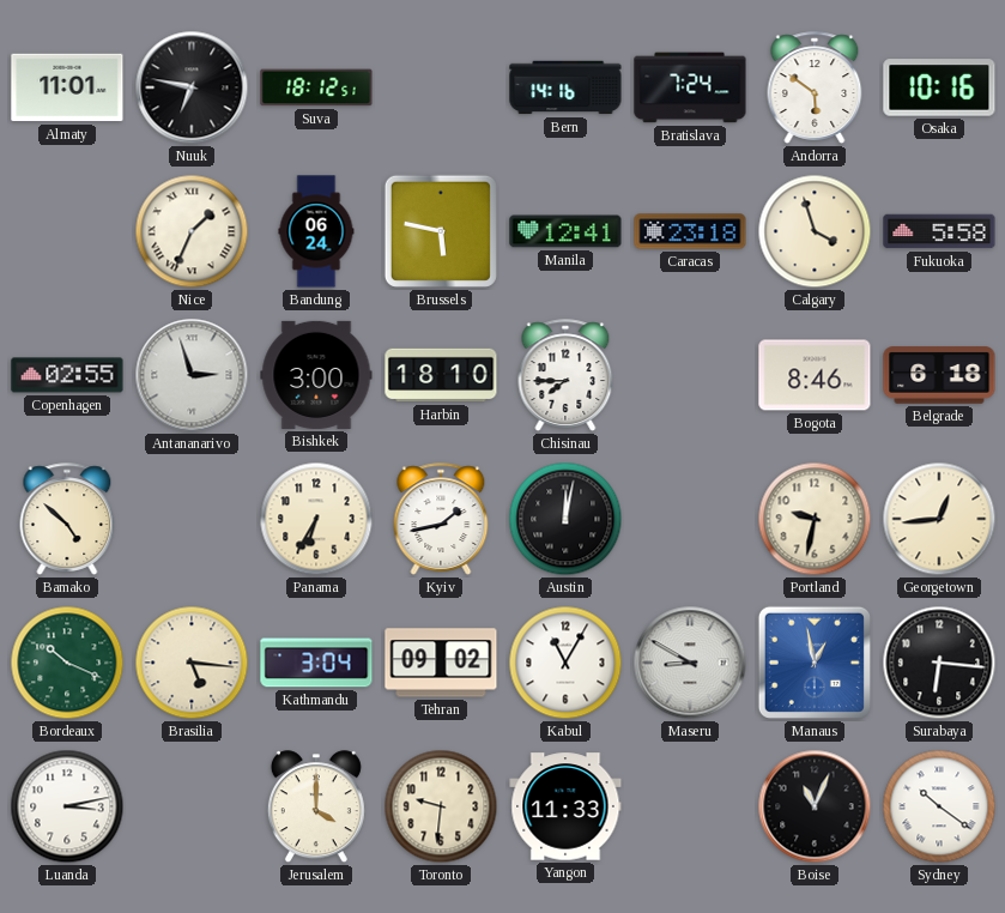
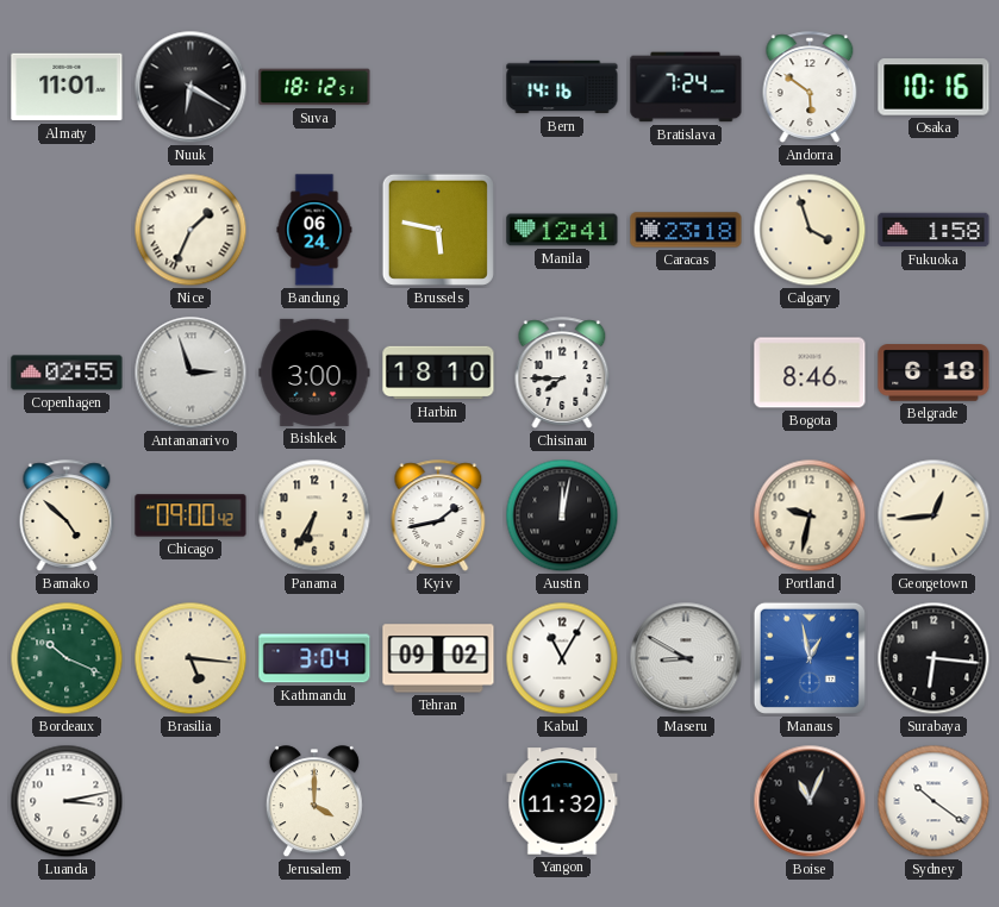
Nuuk: 6:47 -> 6:20 (191, 87)
Fukuoka: 5:58 -> 1:58 (934, 230)
Chicago: none -> 09:00 (191, 515)
Toronto: 9:31 -> none (441, 806)
Yangon: 11:33 -> 11:32 (562, 801)
